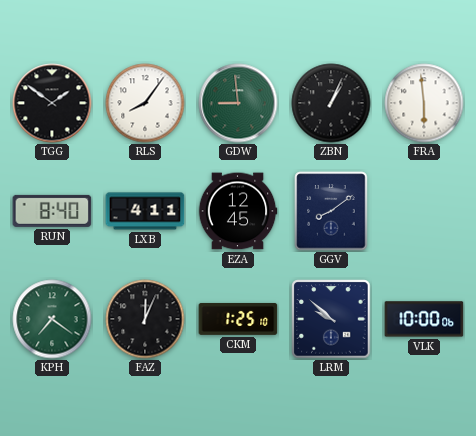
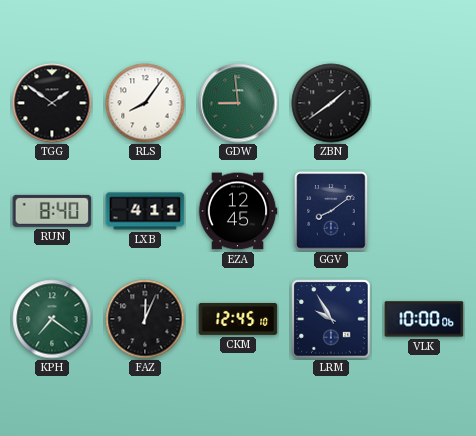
ZBN: 1:04 -> 1:39 (331, 103)
FRA: 5:59 -> none (424, 103)
CKM: 1:25 -> 12:45 (238, 319)
LRM: 9:52 -> 9:55 (331, 319)
